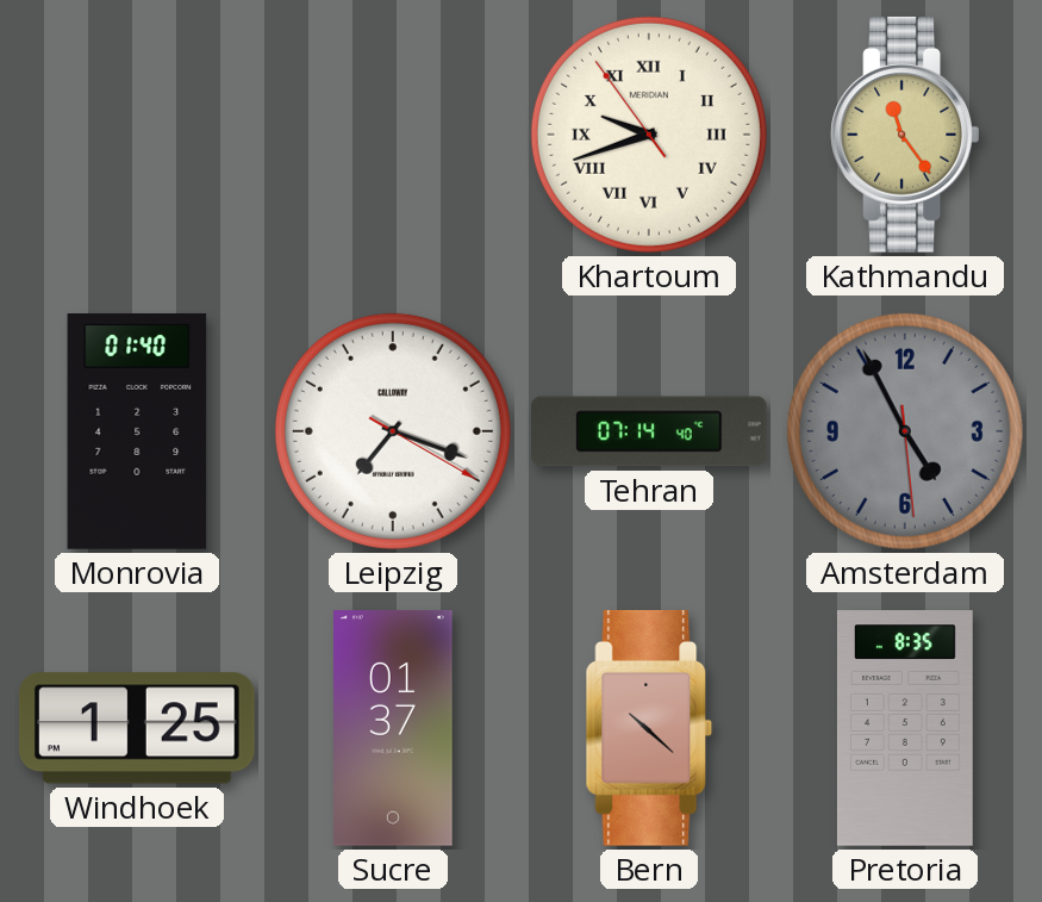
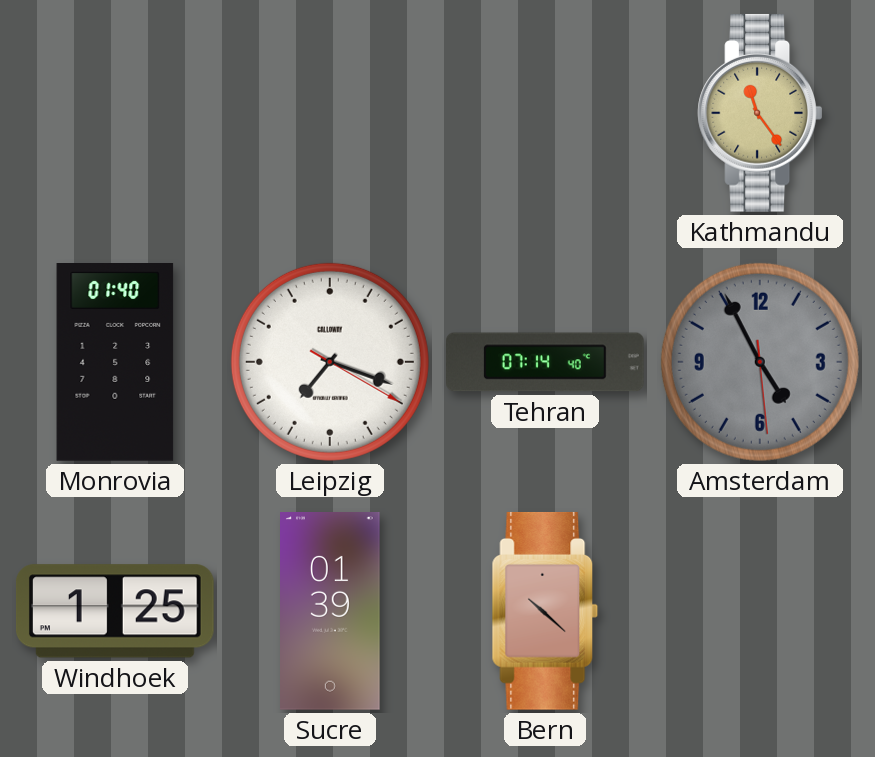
Khartoum: 9:41 -> none (649, 135)
Sucre: 01:37 -> 01:39 (331, 612)
Pretoria: 8:35 -> none (905, 728)
